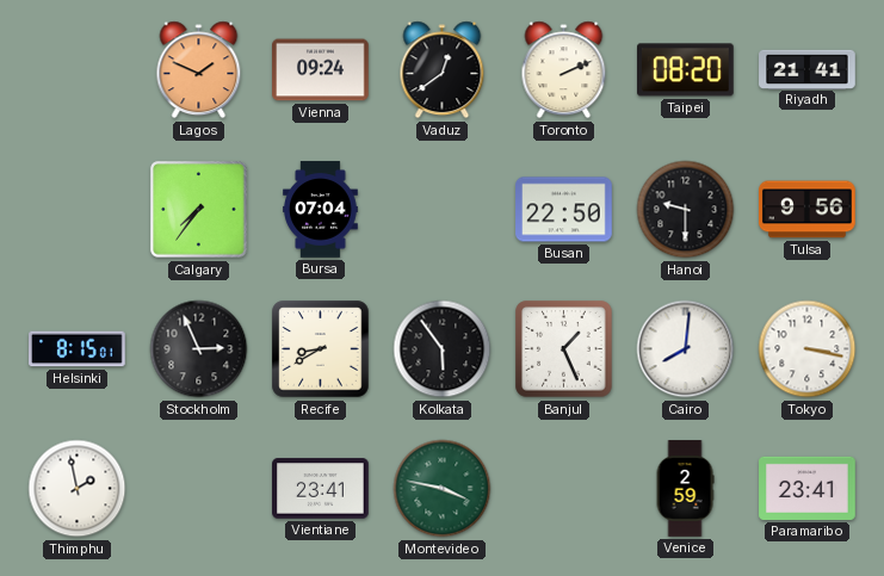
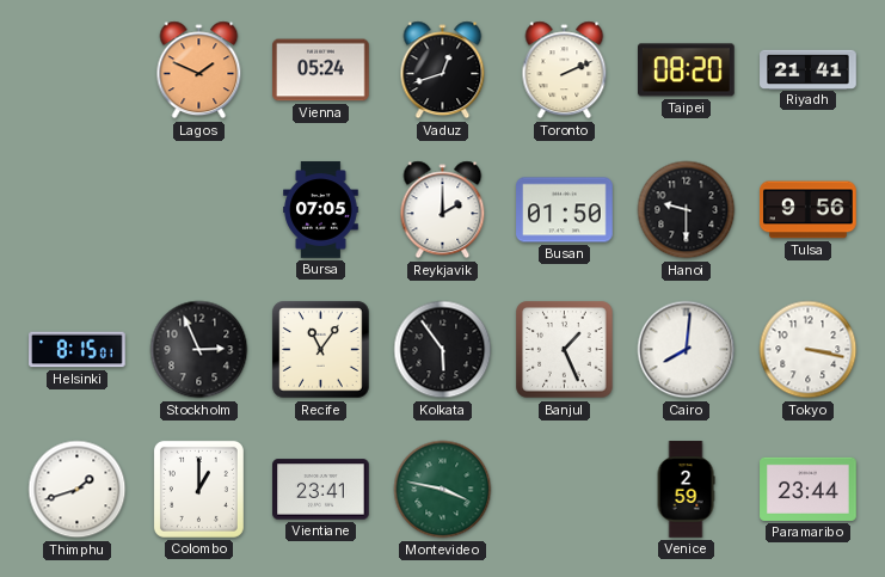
Vienna: 09:24 -> 05:24 (321, 70)
Vaduz: 12:39 -> 12:42 (443, 70)
Calgary: 7:36 -> none (199, 210)
Bursa: 07:04 -> 07:05 (321, 210)
Reykjavik: none -> 2:00 (443, 210)
Busan: 22:50 -> 01:50 (565, 210)
Recife: 8:40 -> 11:06 (321, 350)
Thimphu: 1:58 -> 1:42 (78, 490)
Colombo: none -> 1:00 (198, 489)
Paramaribo: 23:41 -> 23:44 (809, 489)
